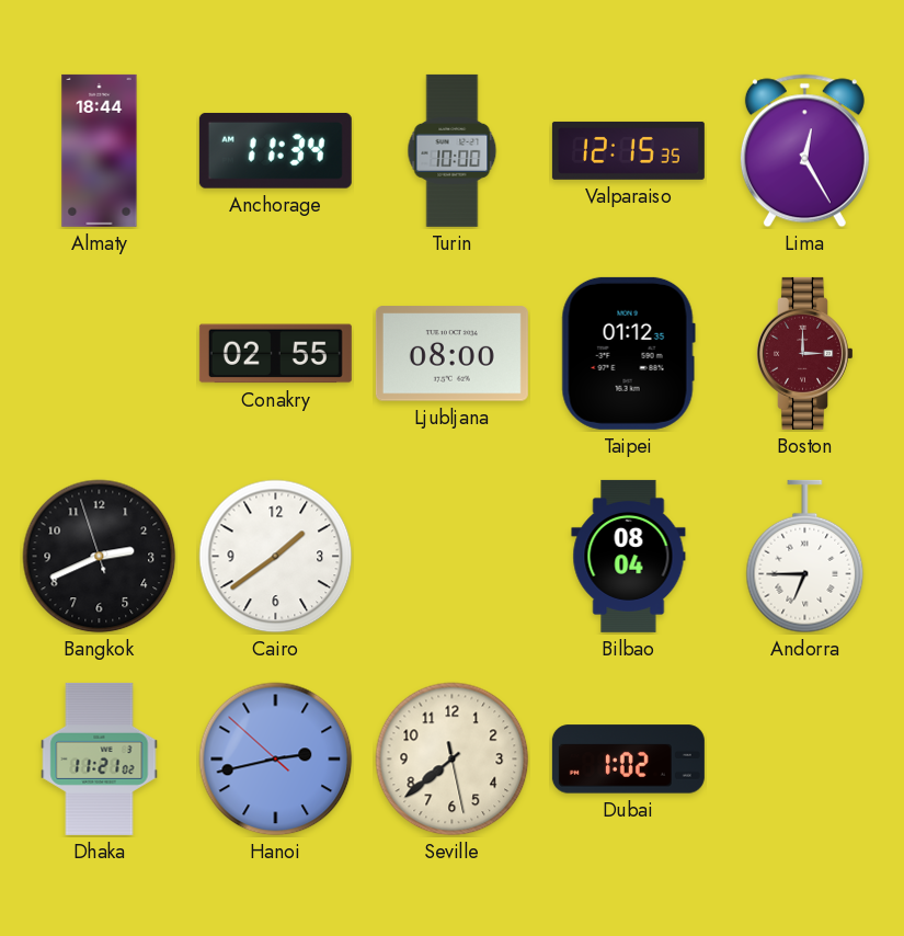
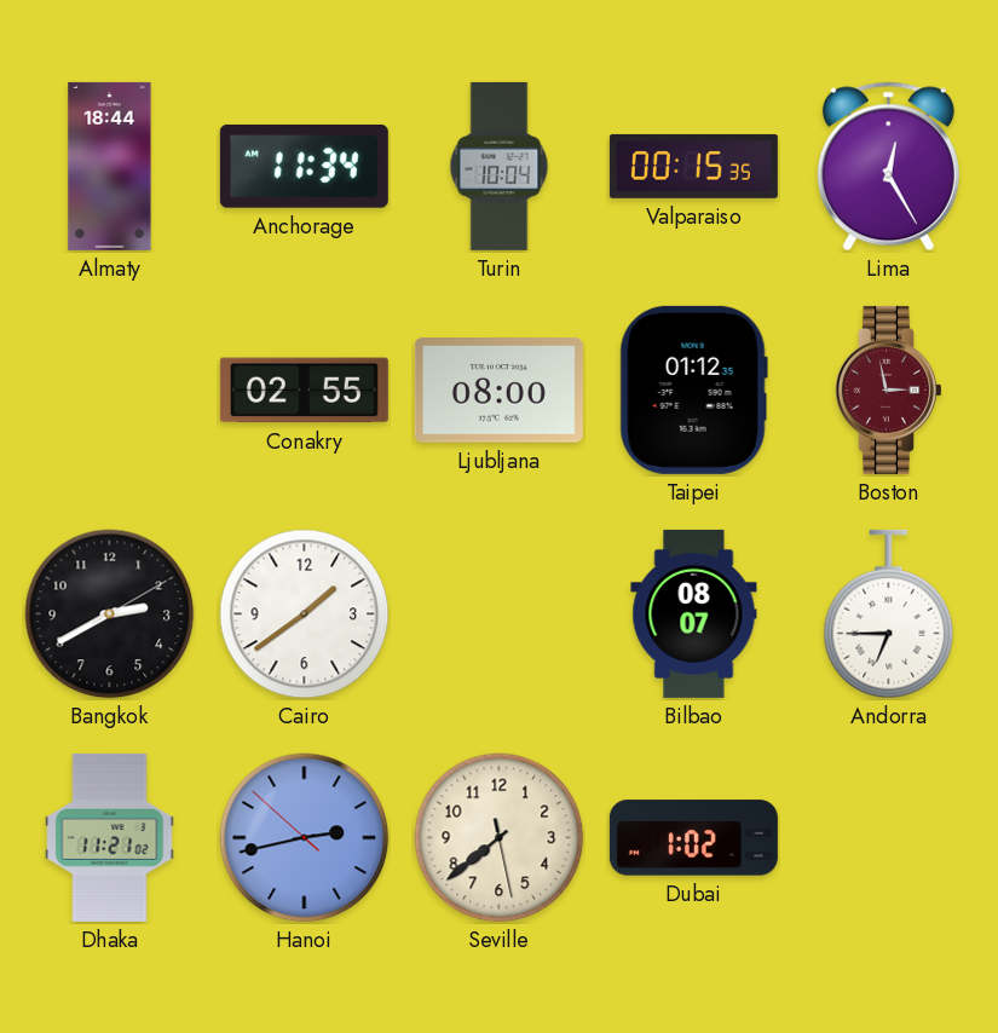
Turin: 10:00 -> 10:04 (500, 166)
Valparaiso: 12:15 -> 00:15 (693, 166)
Boston: 3:00 -> 2:58 (888, 389)
Bangkok: 2:40:57 -> 2:40:10 (110, 614)
Bilbao: 08:04 -> 08:07 (694, 613)
